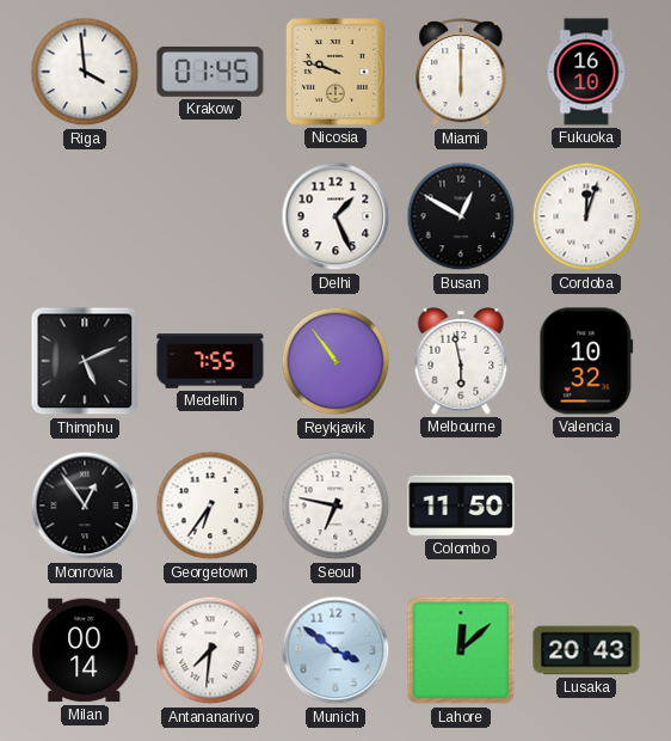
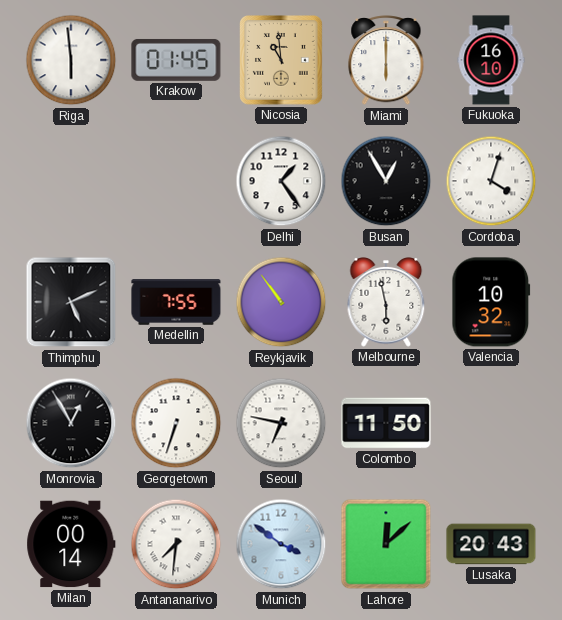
Riga: 3:59 -> 5:59 (71, 60)
Nicosia: 9:48 -> 10:59 (282, 61)
Delhi: 1:26 -> 1:24 (281, 181)
Busan: 12:50 -> 12:55 (386, 181)
Cordoba: 12:03 -> 4:03 (491, 181)
Monrovia: 12:54 -> 12:55 (71, 423)
Georgetown: 6:36 -> 6:33 (176, 423)
